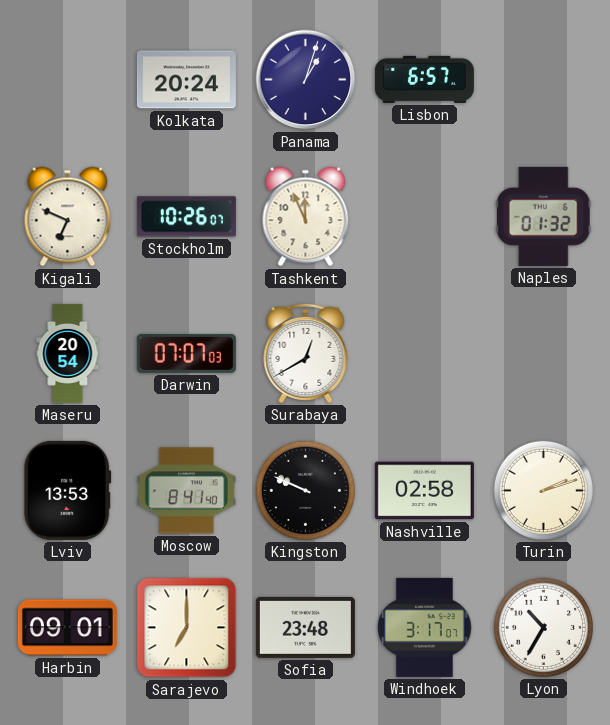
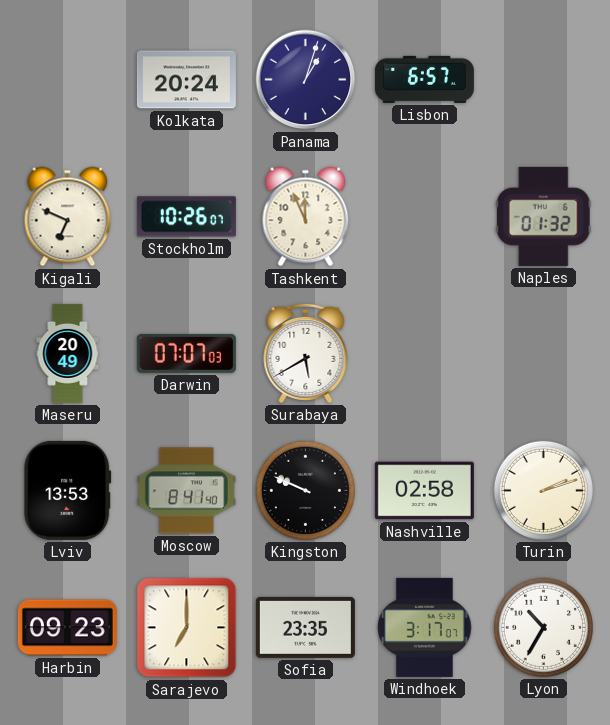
Maseru: 20:54 -> 20:49 (68, 353)
Surabaya: 12:40 -> 5:40 (306, 353)
Harbin: 09:01 -> 09:23 (67, 628)
Sofia: 23:48 -> 23:35 (305, 627)
